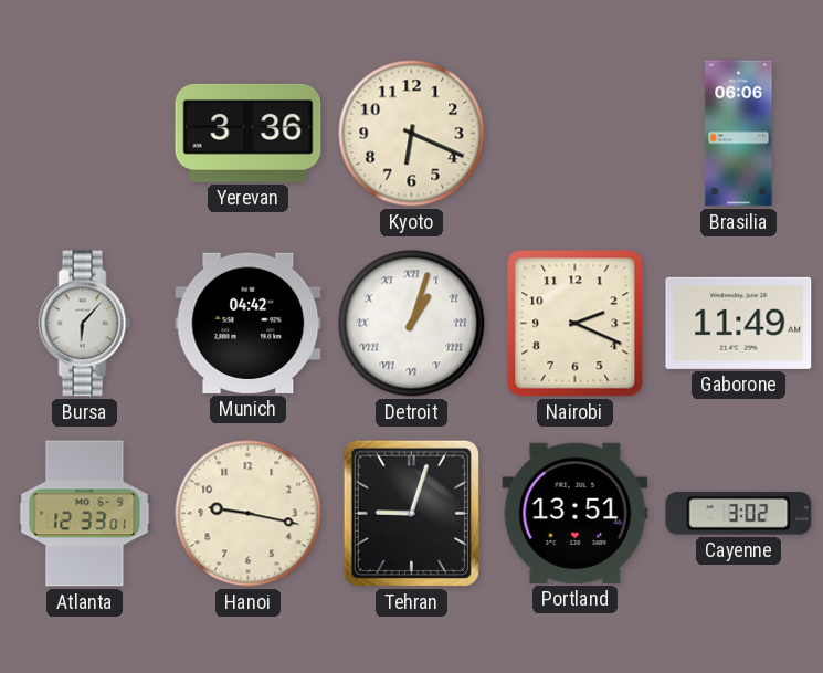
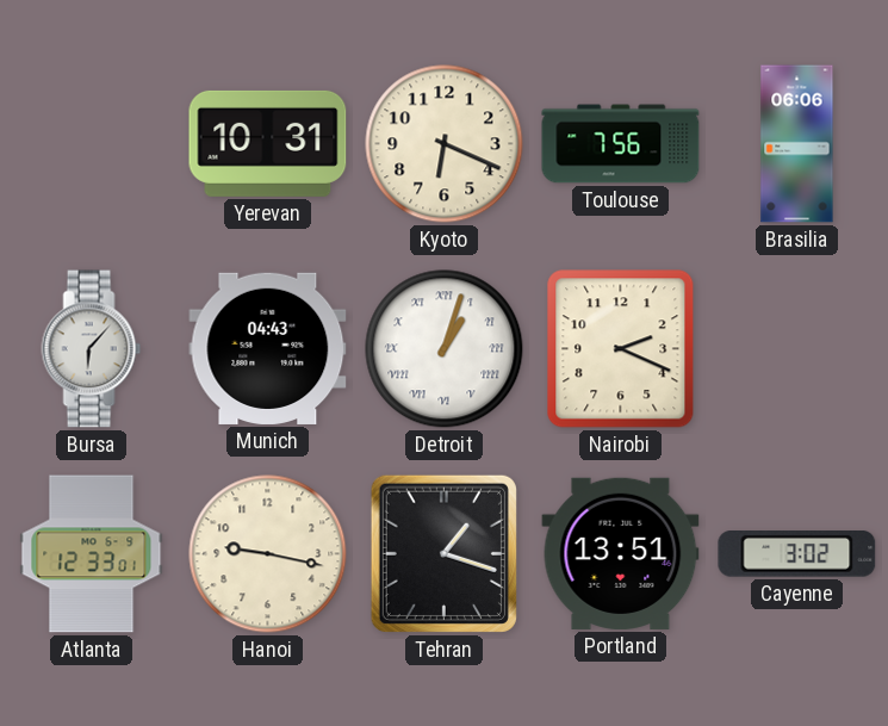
Yerevan: 3:36 -> 10:31 (268, 143)
Toulouse: none -> 7:56 (621, 144)
Munich: 04:42 -> 04:43 (268, 348)
Gaborone: 11:49 -> none (739, 323)
Tehran: 9:03 -> 1:18 (443, 553)
